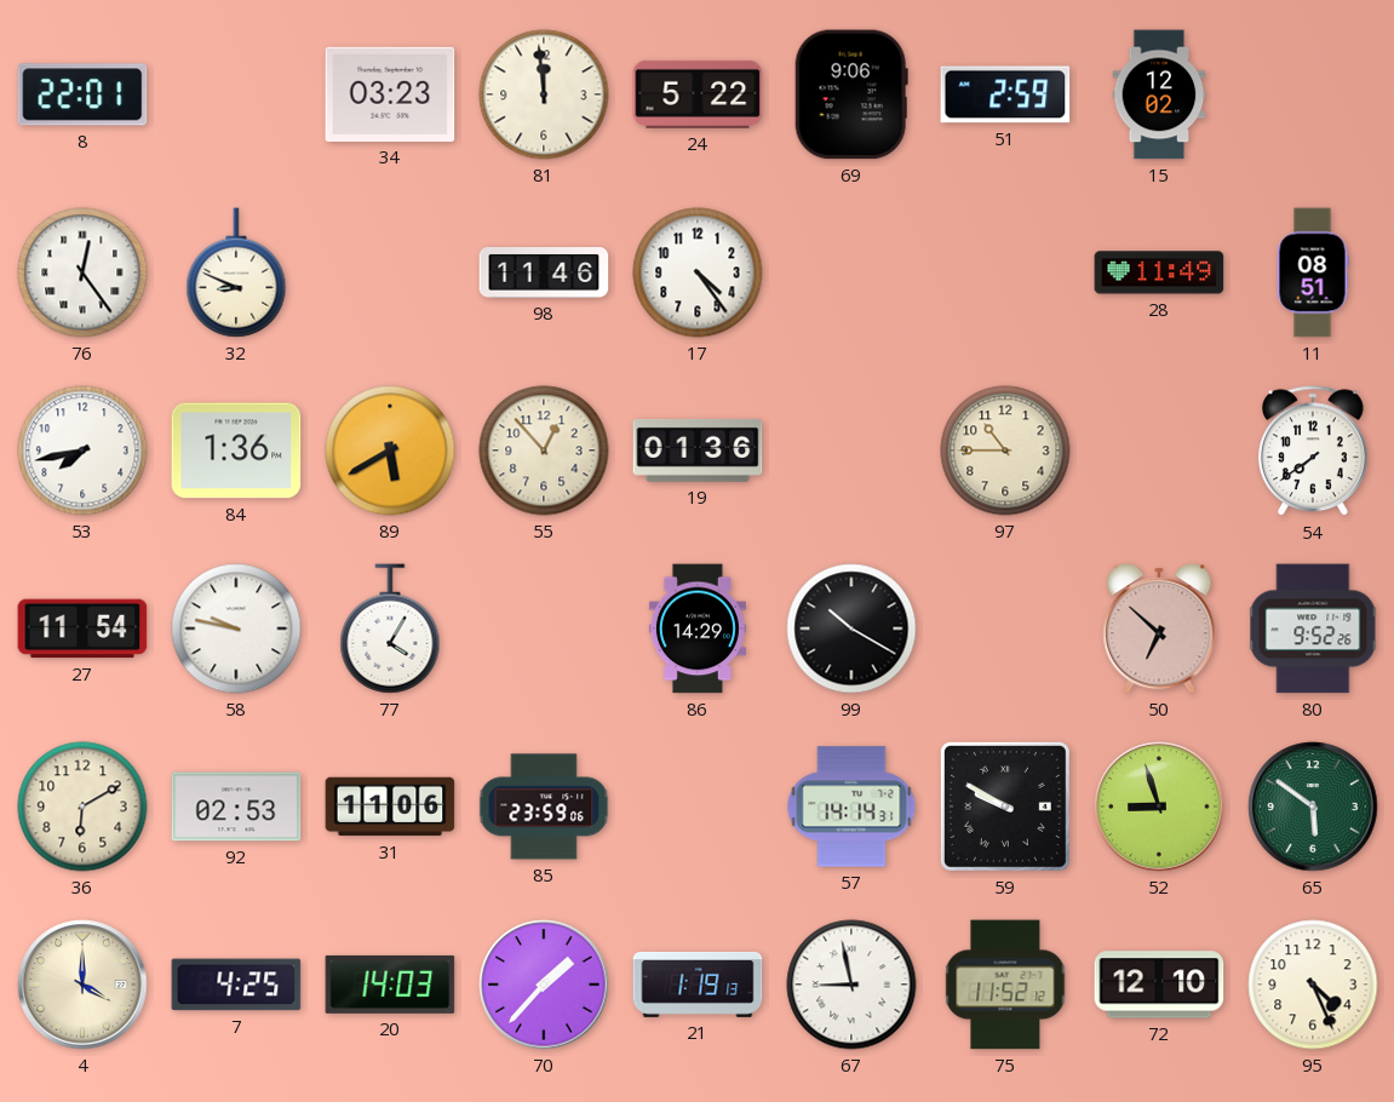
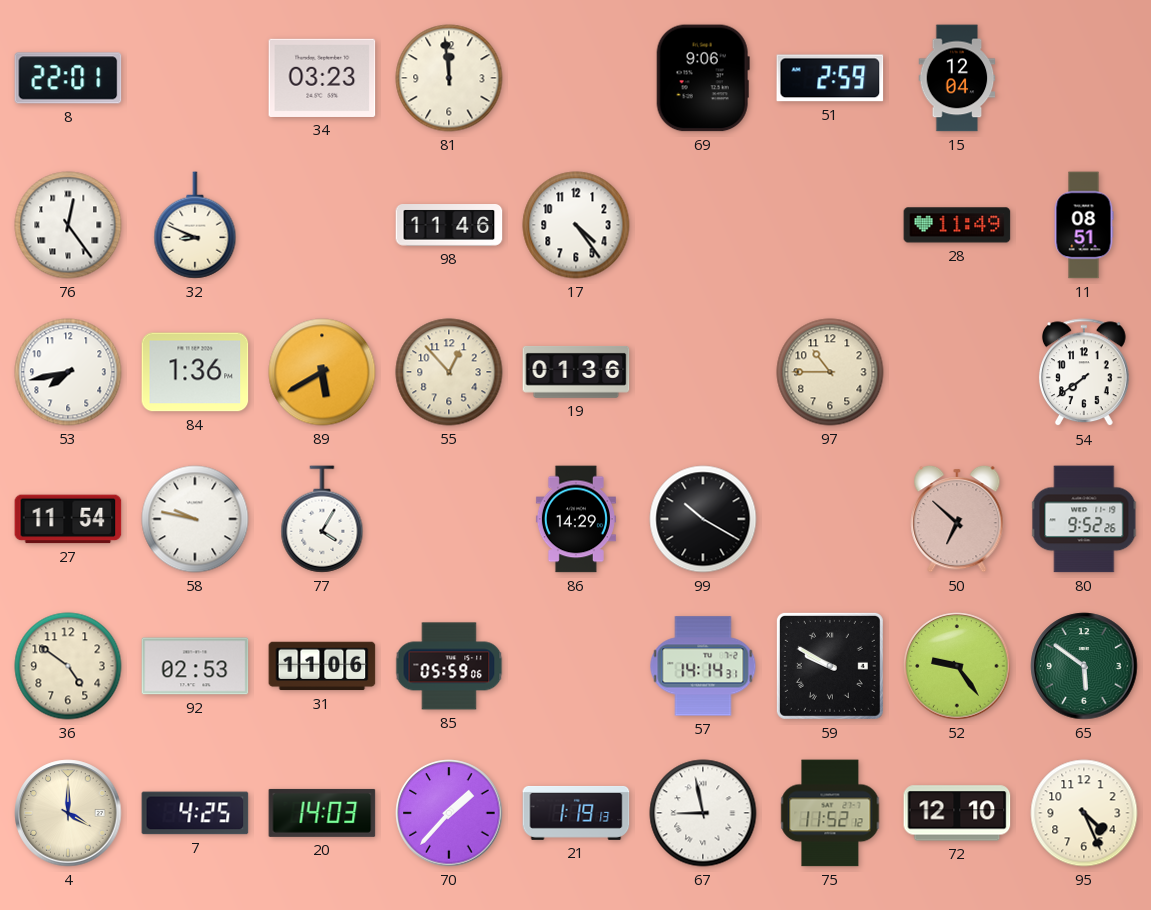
24: 5:22 -> none (698, 94)
15: 12:02 -> 12:04 (957, 78)
36: 6:10 -> 4:51 (68, 666)
85: 23:59 -> 05:59 (449, 666)
52: 8:57 -> 9:24 (957, 666)
